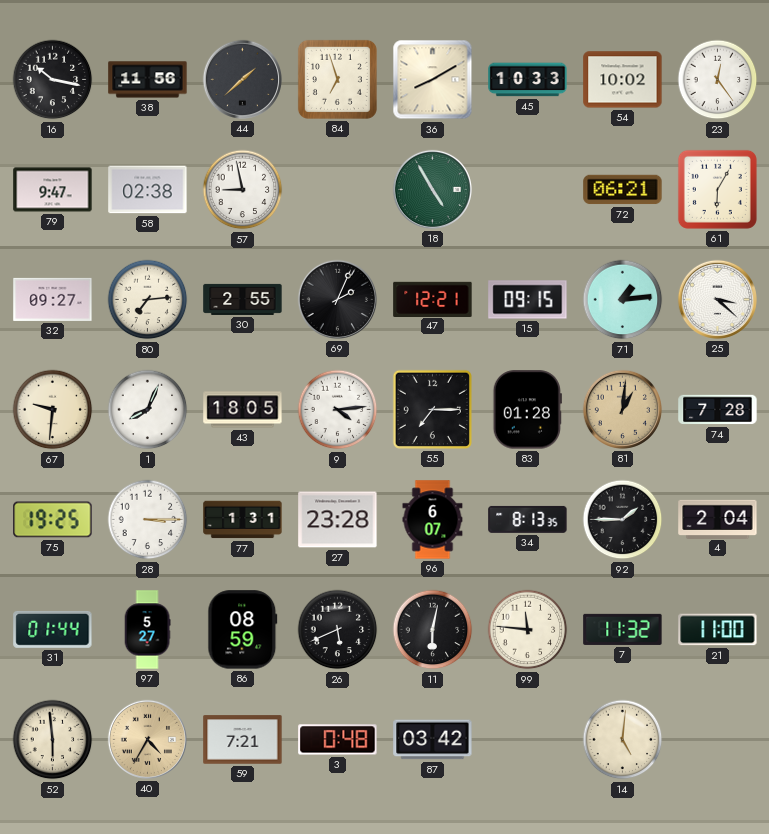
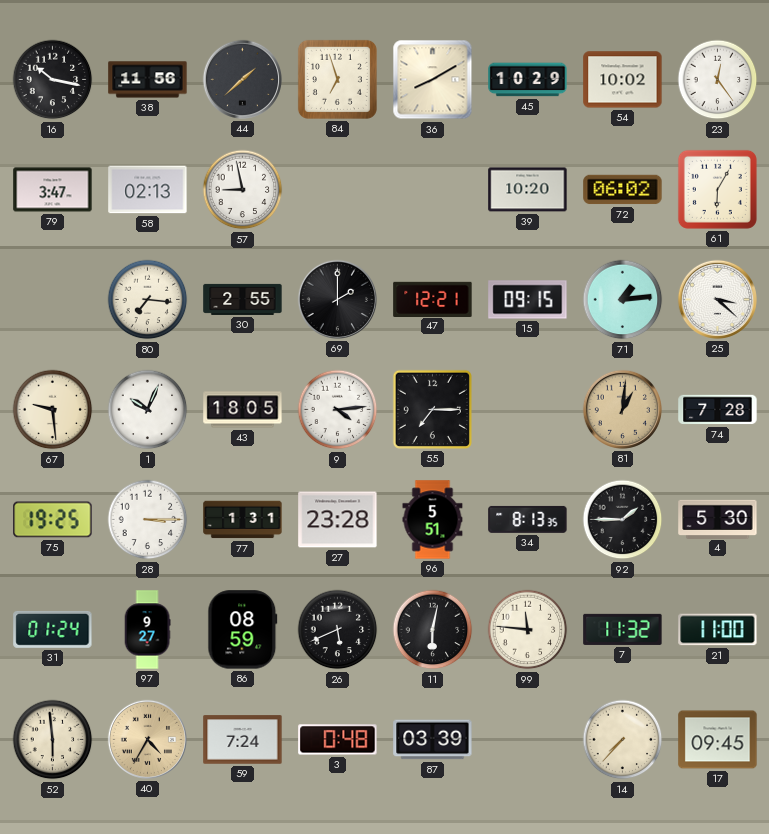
45: 10:33 -> 10:29 (528, 80)
79: 9:47 -> 3:47 (53, 190)
58: 02:38 -> 02:13 (148, 190)
18: 4:55 -> none (432, 189)
39: none -> 10:20 (528, 190)
72: 06:21 -> 06:02 (623, 190)
32: 09:27 -> none (53, 299)
80: 7:14 -> 7:16 (148, 300)
69: 2:04 -> 2:00 (337, 299)
67: 9:31 -> 9:29 (53, 410)
1: 8:04 -> 10:04 (148, 410)
83: 01:28 -> none (527, 410)
96: 6:07 -> 5:51 (433, 520)
4: 2:04 -> 5:30 (718, 519)
31: 01:44 -> 01:24 (53, 629)
97: 5:27 -> 9:27 (147, 630)
59: 7:21 -> 7:24 (243, 740)
87: 03:42 -> 03:39 (433, 740)
14: 5:01 -> 7:37 (623, 740)
17: none -> 09:45 (718, 740)
